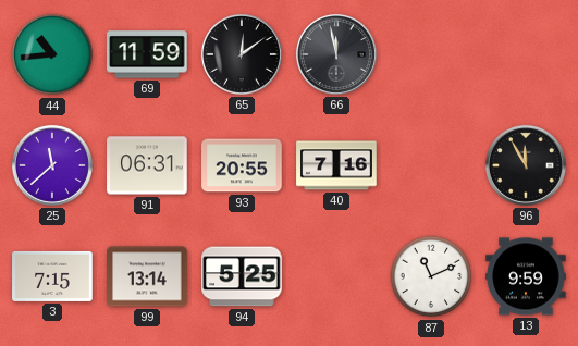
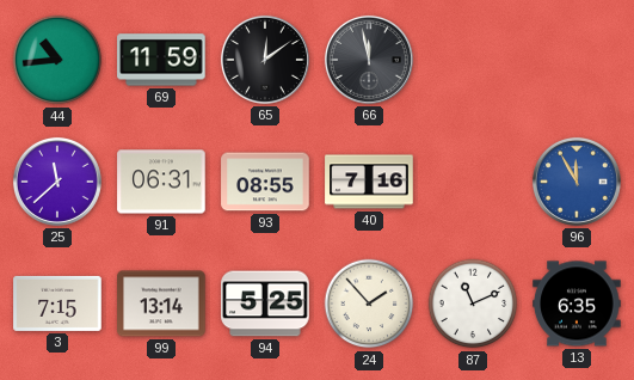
93: 20:55 -> 08:55 (265, 182)
96 dial: black -> blue (577, 182)
24: none -> 1:53 (369, 304)
13: 9:59 -> 6:35 (577, 304)
